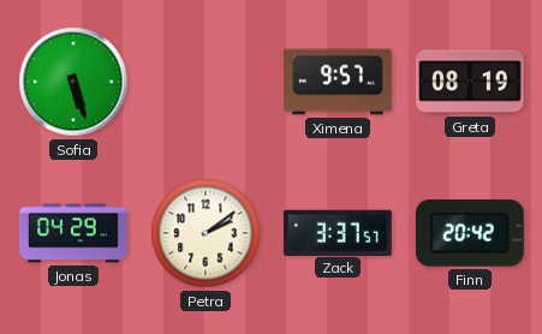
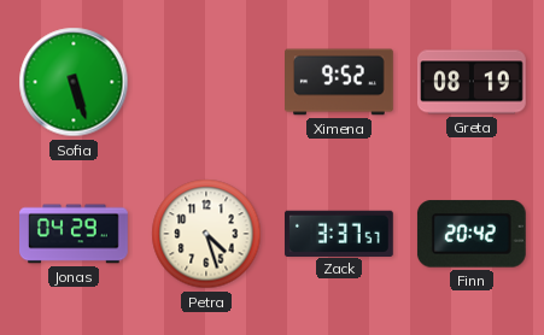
Ximena: 9:57 -> 9:52 (340, 82)
Petra: 2:09 -> 4:27 (206, 234)
